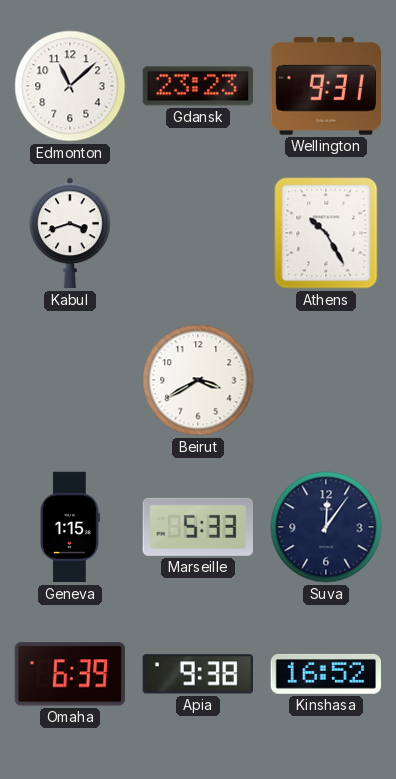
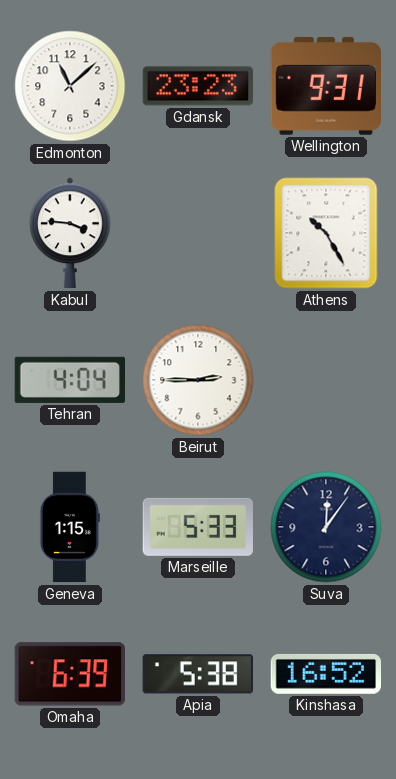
Kabul: 3:42 -> 3:46 (70, 233)
Tehran: none -> 4:04 (69, 380)
Beirut: 3:40 -> 2:45 (198, 380)
Apia: 9:38 -> 5:38 (198, 674)
